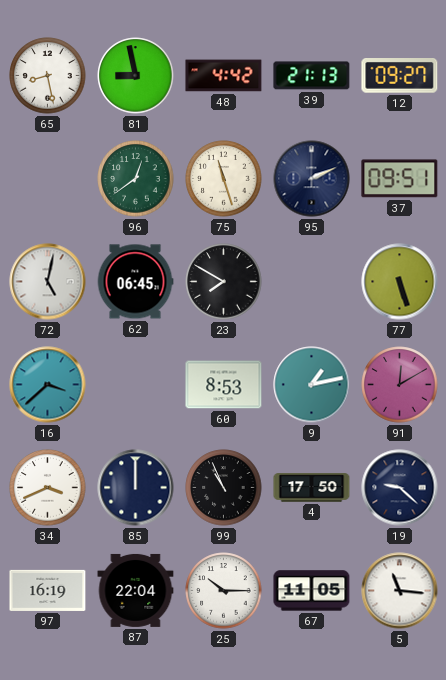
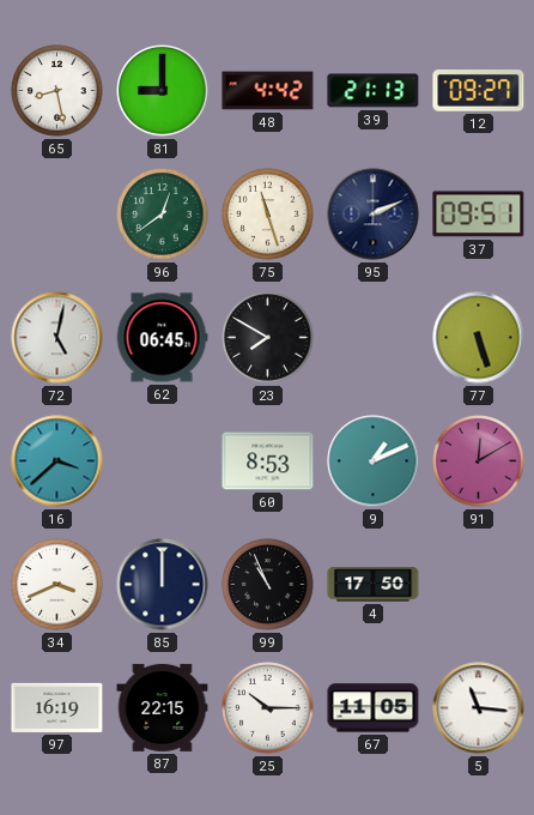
81: 8:58 -> 9:00 (163, 91)
9: 1:13 -> 1:11 (374, 461)
19: 9:22 -> none (400, 488)
87: 22:04 -> 22:15 (163, 707)
